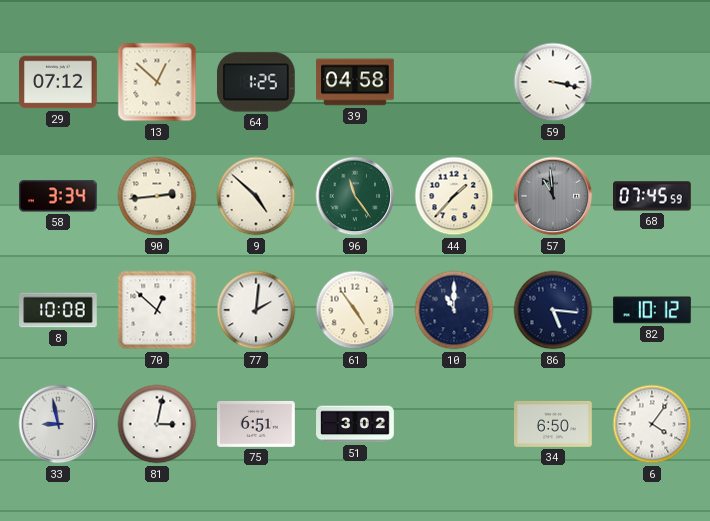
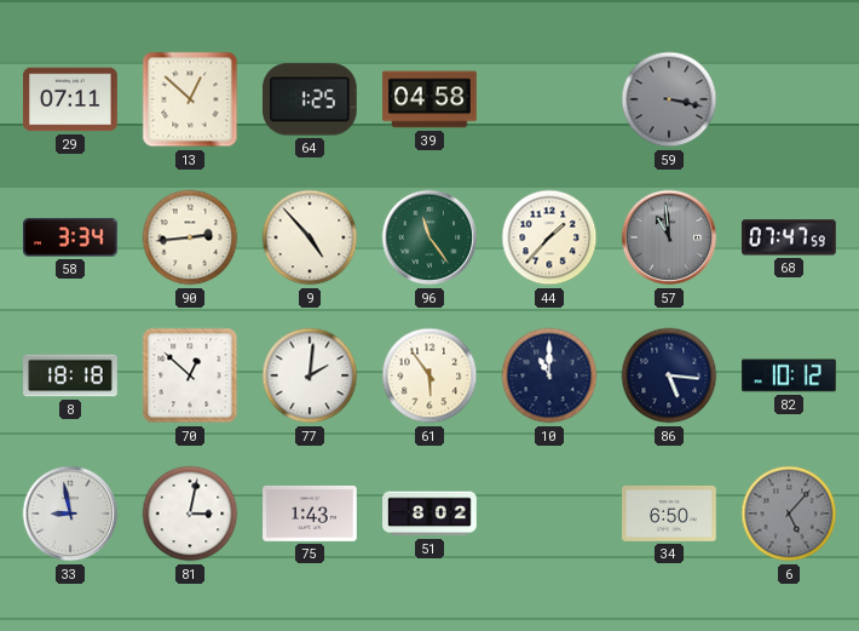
29: 07:12 -> 07:11 (70, 99)
59 dial: white -> grey (669, 99)
9: 4:52 -> 4:53 (310, 237)
68: 07:45 -> 07:47 (790, 237)
8: 10:08 -> 18:18 (70, 375)
61: 4:54 -> 5:54 (429, 375)
75: 6:51 -> 1:43 (310, 514)
51: 3:02 -> 8:02 (429, 514)
6: 4:06 -> 5:07 (789, 514)
6 dial: white -> grey (789, 514)
